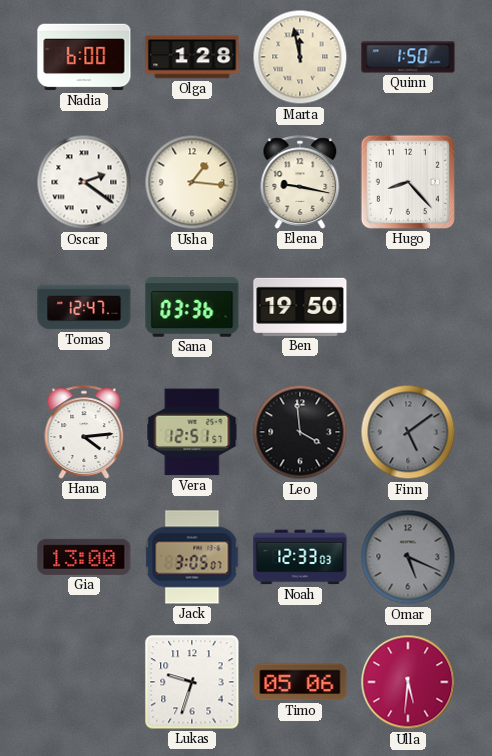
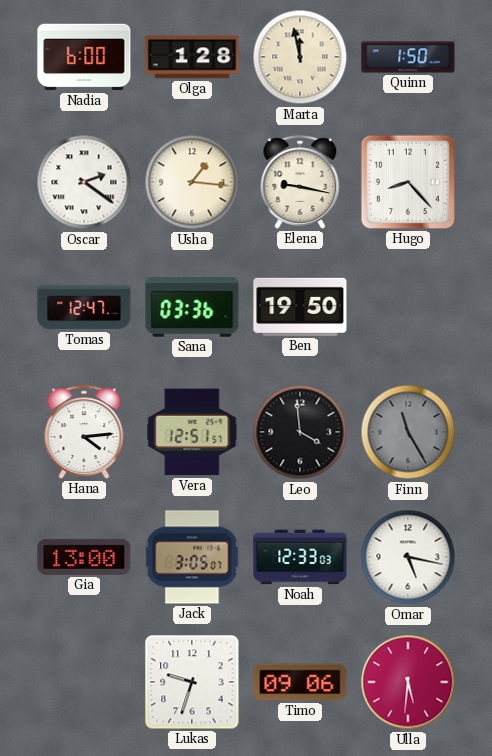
Finn: 5:09 -> 11:25 (408, 432)
Omar: 5:19 -> 5:17 (408, 557)
Omar dial: grey -> white (408, 557)
Timo: 05:06 -> 09:06 (300, 682)
